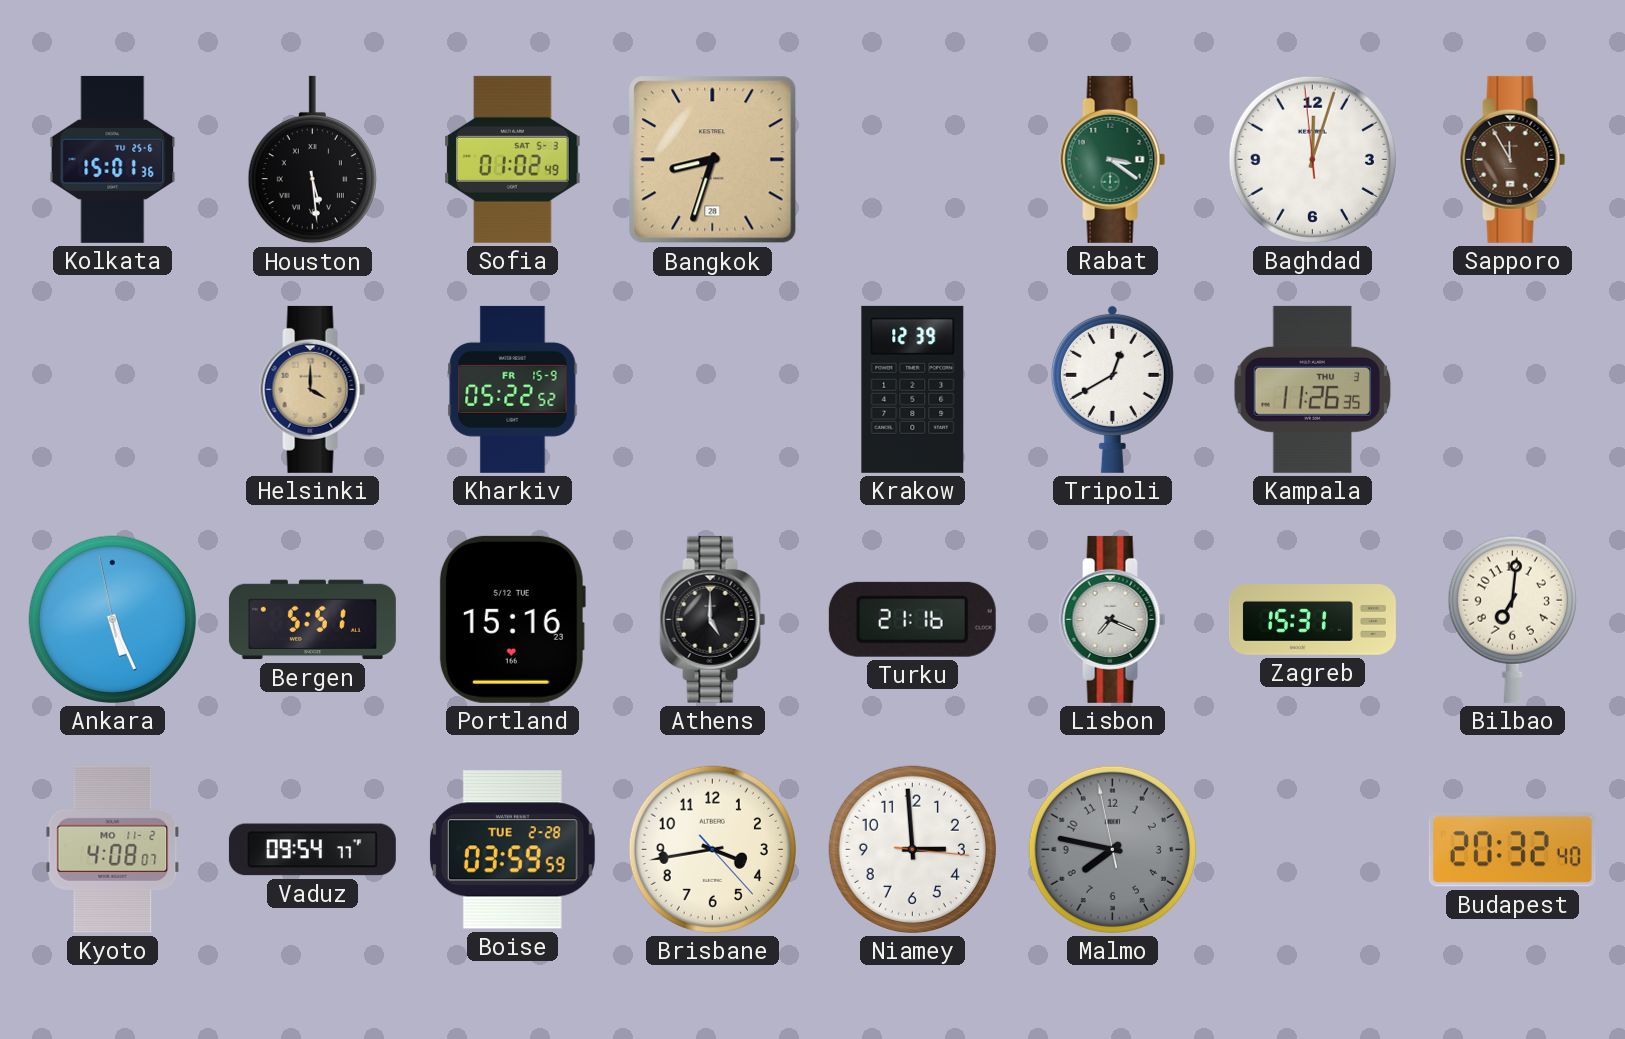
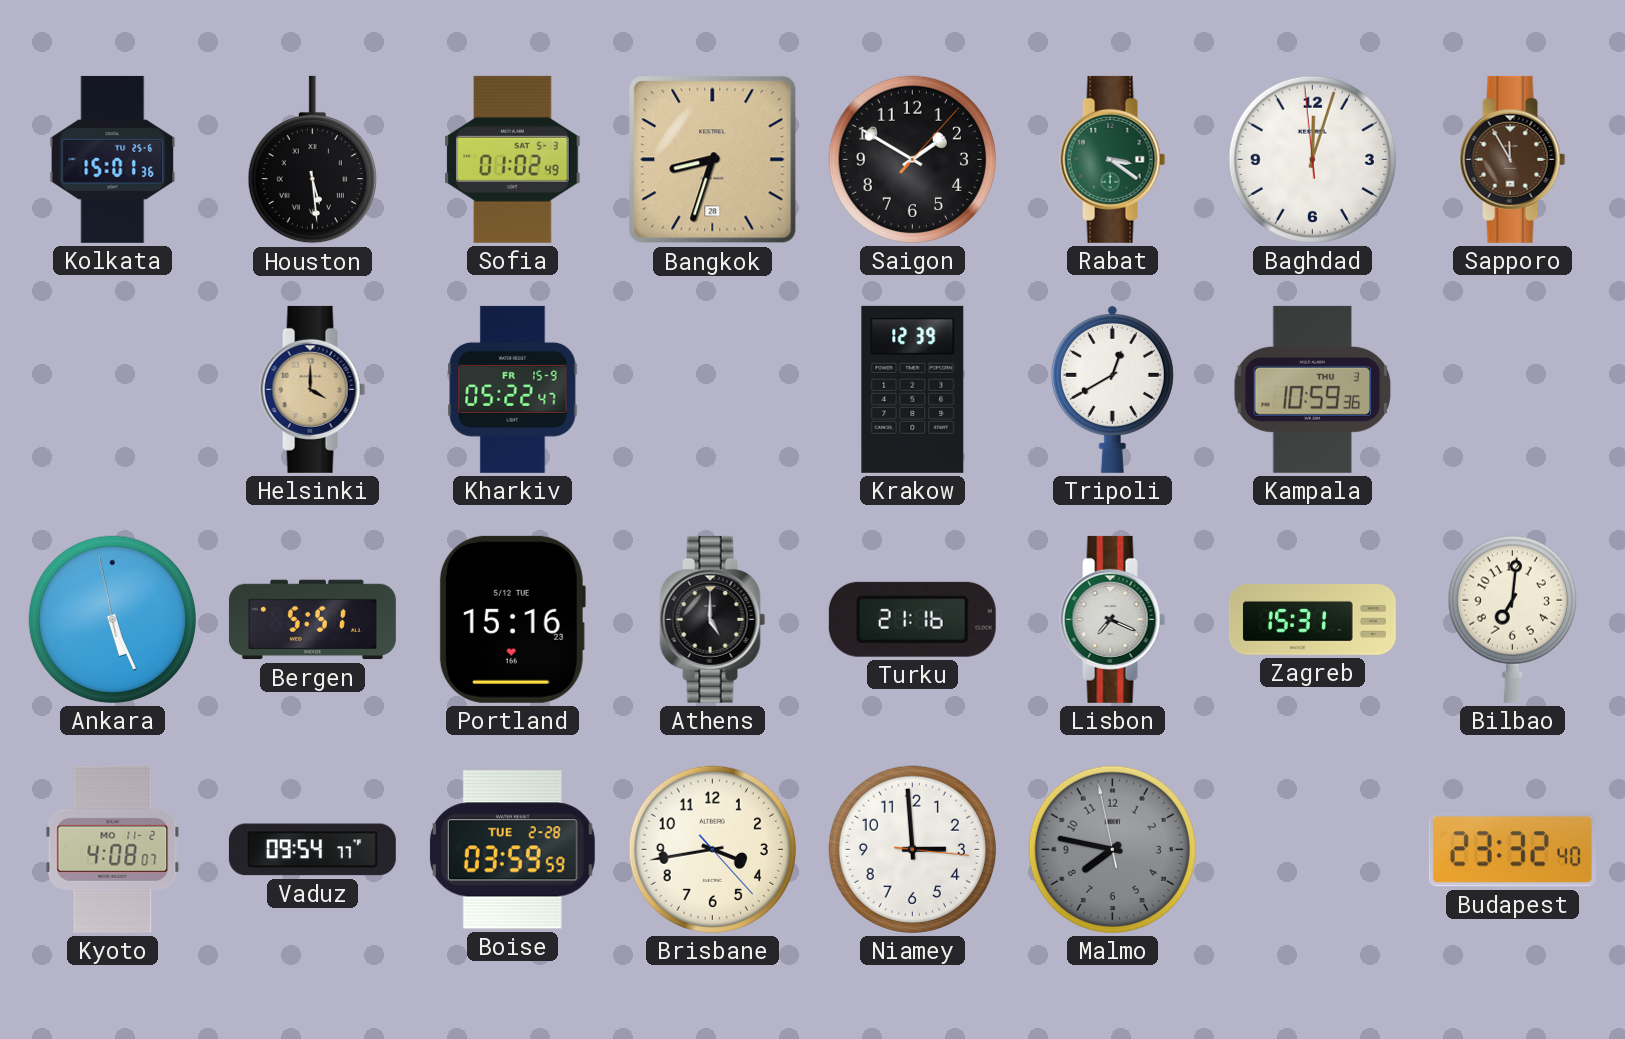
Saigon: none -> 1:50 (912, 159)
Kharkiv: 05:22:52 -> 05:22:47 (513, 389)
Kampala: 11:26 -> 10:59 (1313, 389)
Budapest: 20:32 -> 23:32 (1512, 850)
